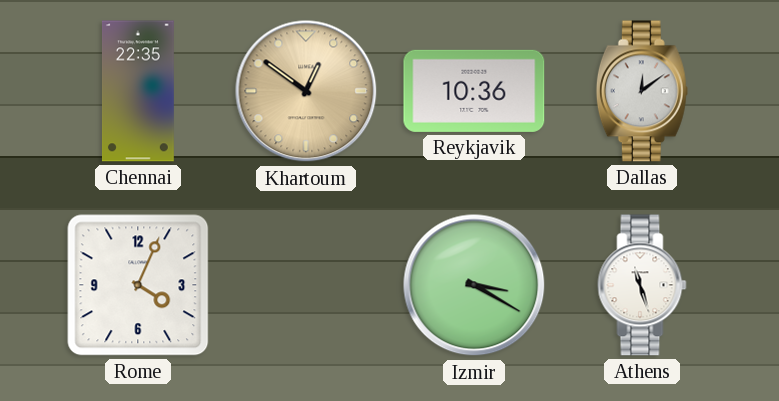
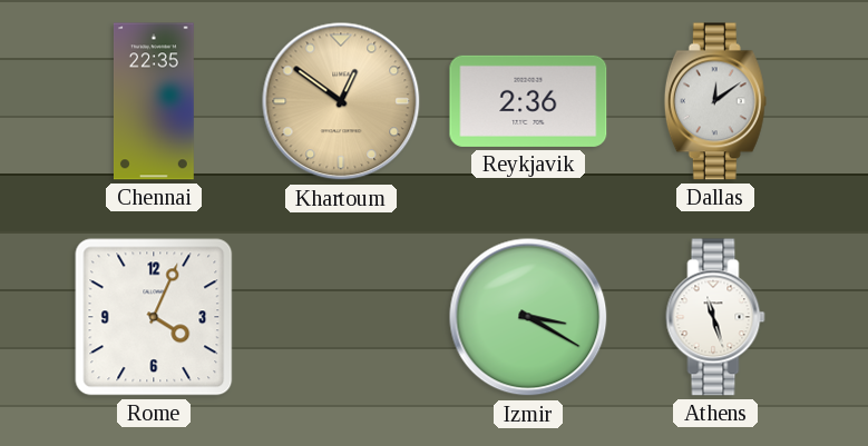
Reykjavik: 10:36 -> 2:36 (528, 101)
